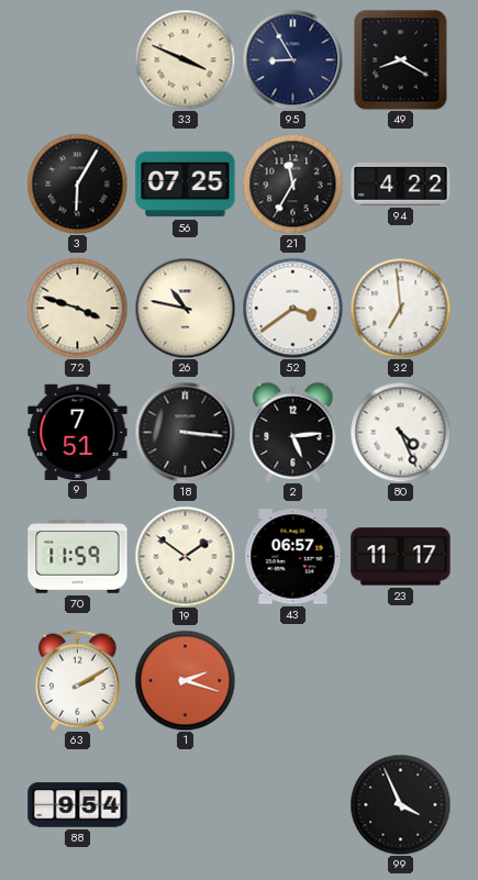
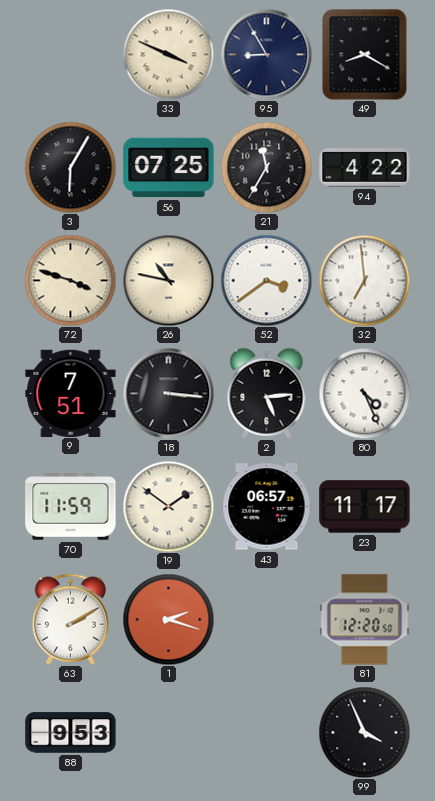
81: none -> 12:20 (365, 620)
88: 9:54 -> 9:53 (71, 733)
